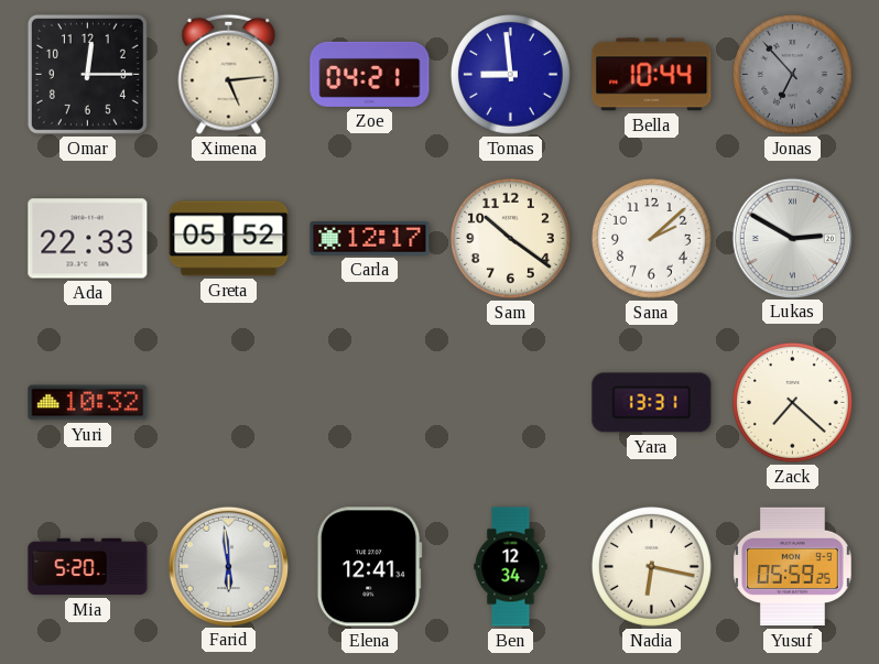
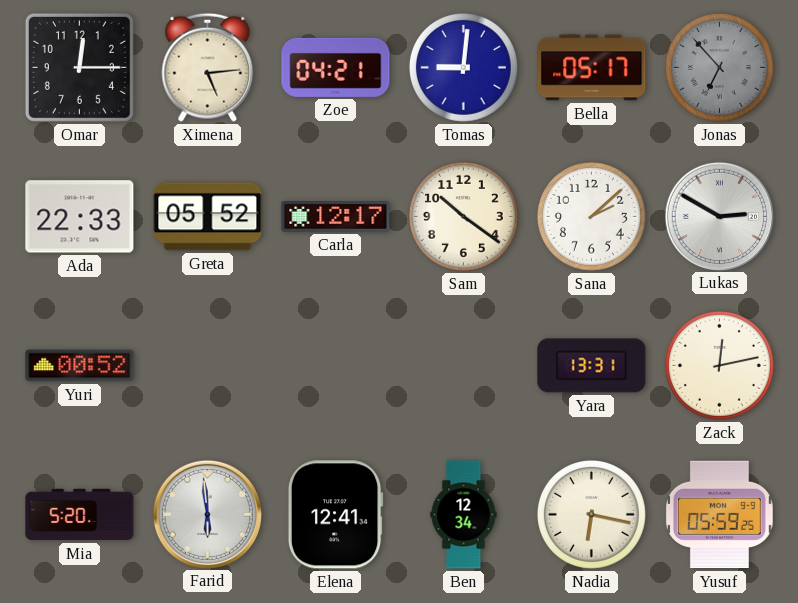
Tomas: 8:59 -> 9:01 (463, 67)
Bella: 10:44 -> 05:17 (592, 68)
Yuri: 10:32 -> 00:52 (80, 366)
Zack: 7:22 -> 12:13 (719, 365)
